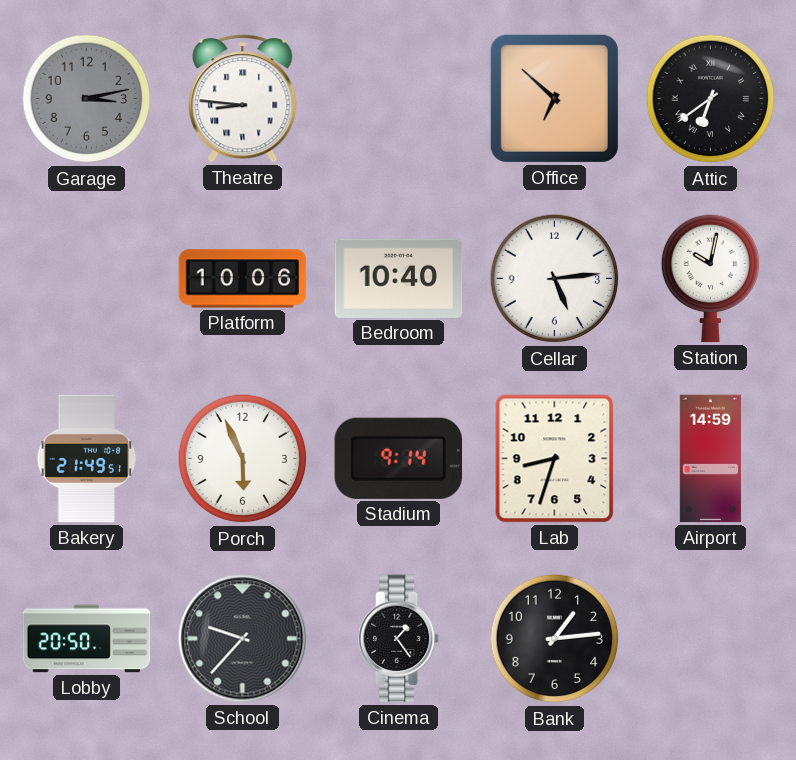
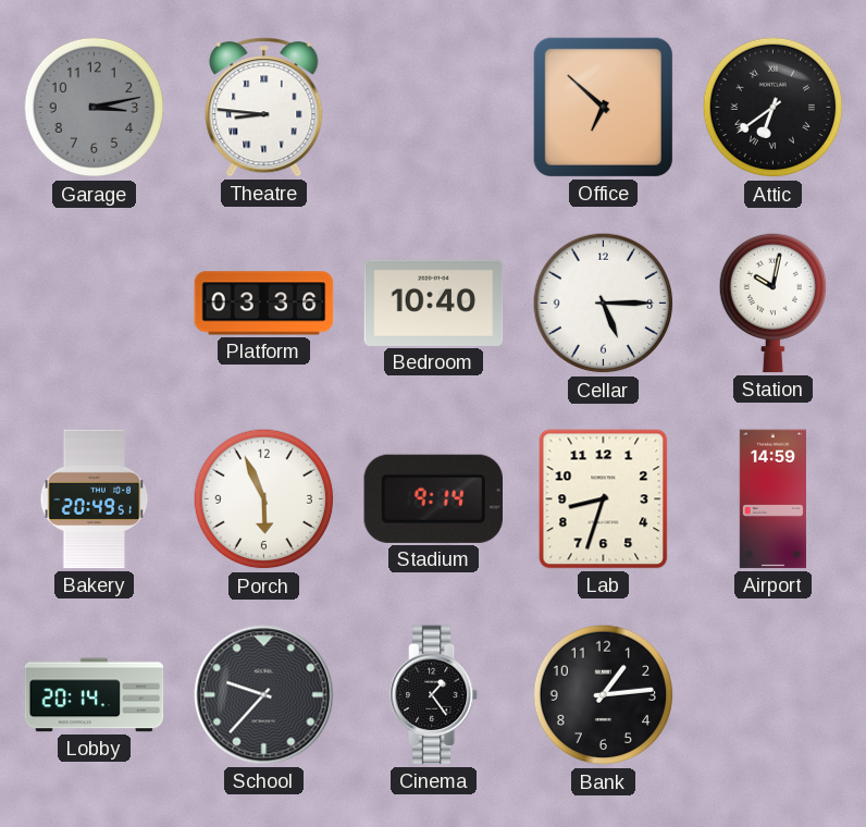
Platform: 10:06 -> 03:36 (264, 304)
Cellar: 5:14 -> 5:15 (604, 304)
Bakery: 21:49 -> 20:49 (95, 499)
Lobby: 20:50 -> 20:14 (95, 695)
